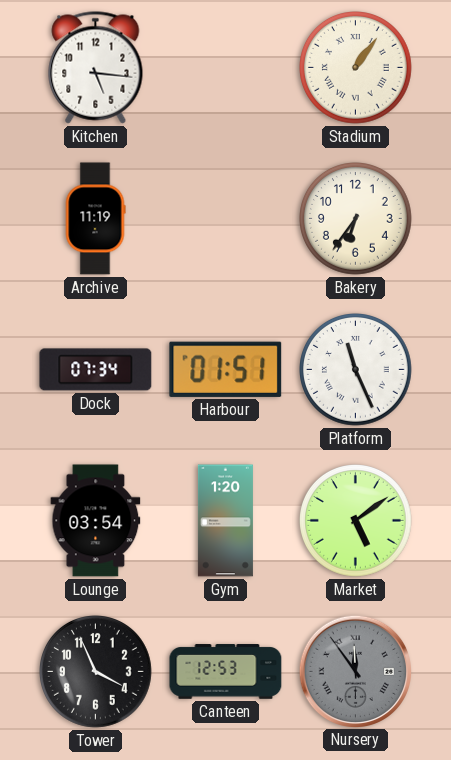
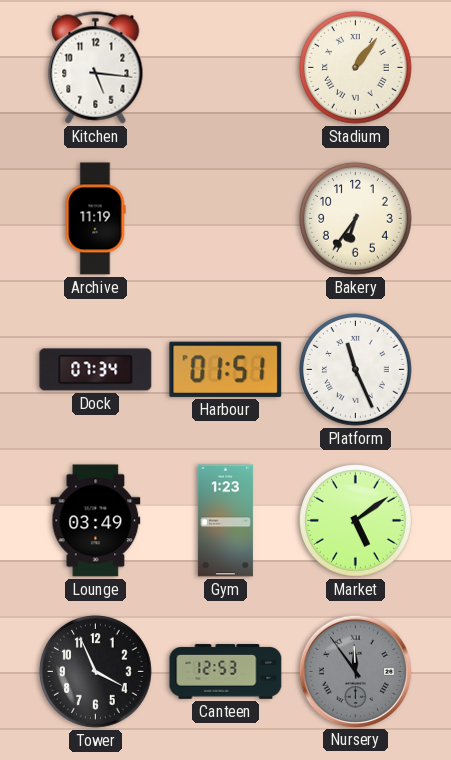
Lounge: 03:54 -> 03:49 (96, 521)
Gym: 1:20 -> 1:23 (225, 521)
